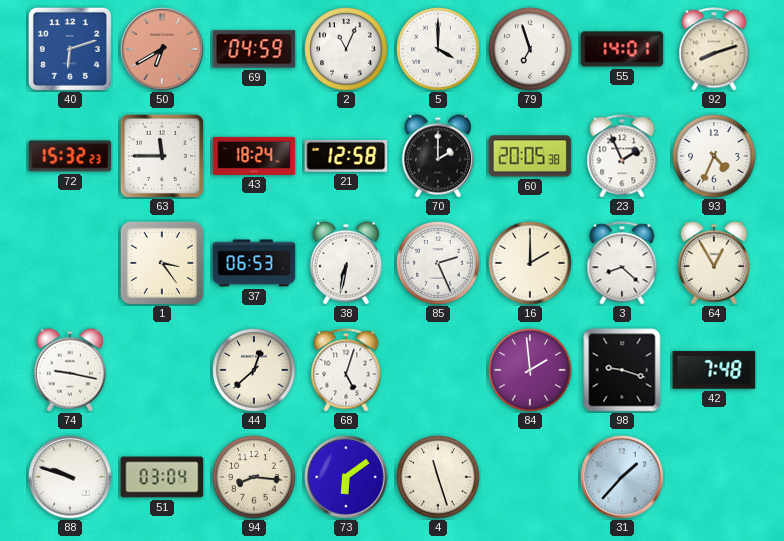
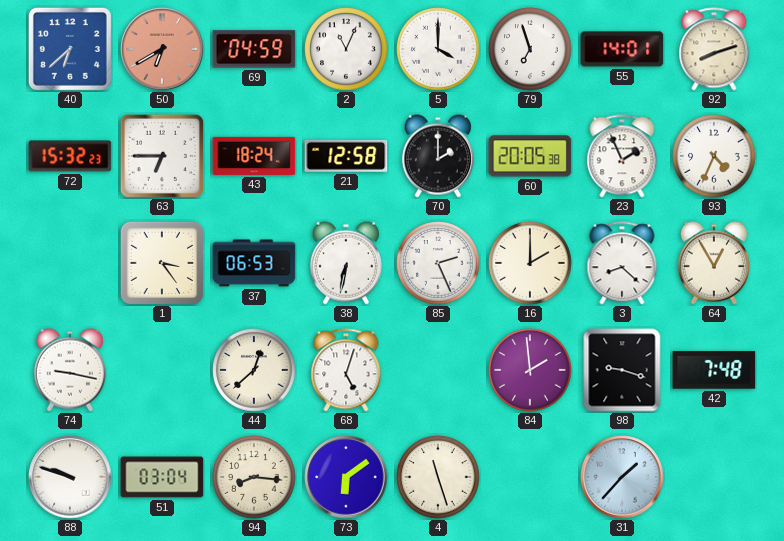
40: 6:12 -> 6:38 (70, 49)
63: 11:45 -> 6:45 (162, 156)
